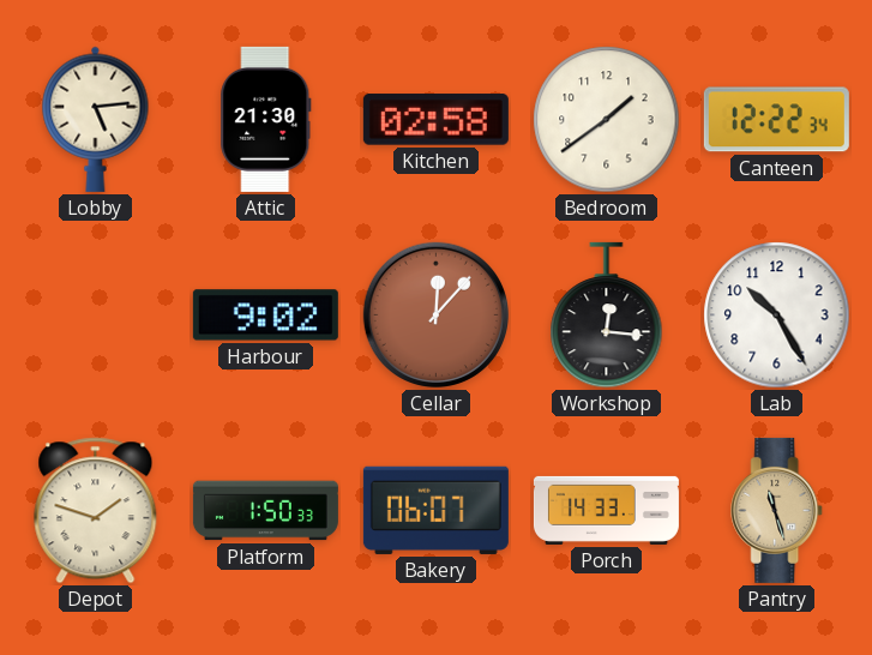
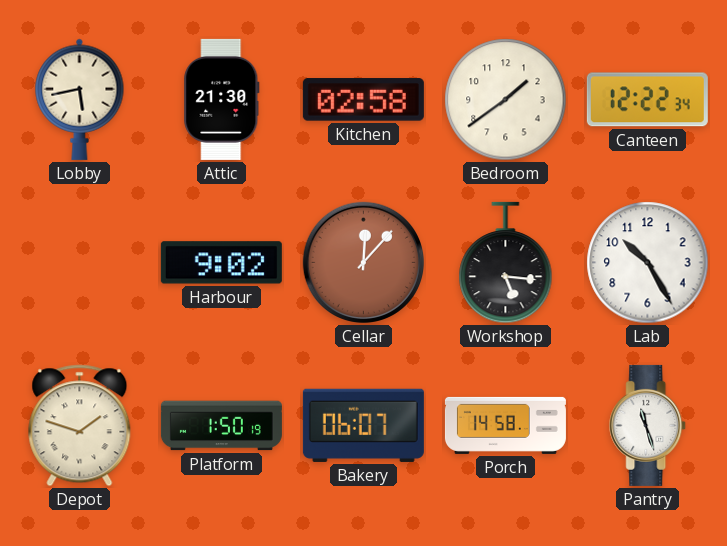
Lobby: 5:14 -> 5:43 (80, 99)
Workshop: 12:16 -> 5:16 (506, 263)
Platform: 1:50:33 -> 1:50:19 (221, 426)
Porch: 14:33 -> 14:58 (505, 425)
Pantry dial: champagne -> white (648, 425)
